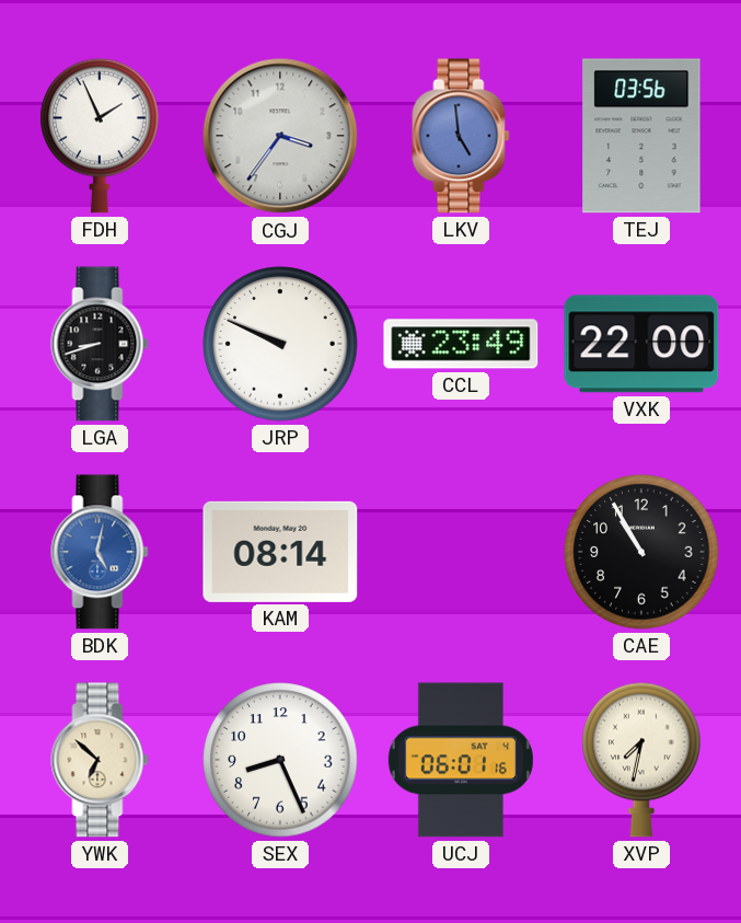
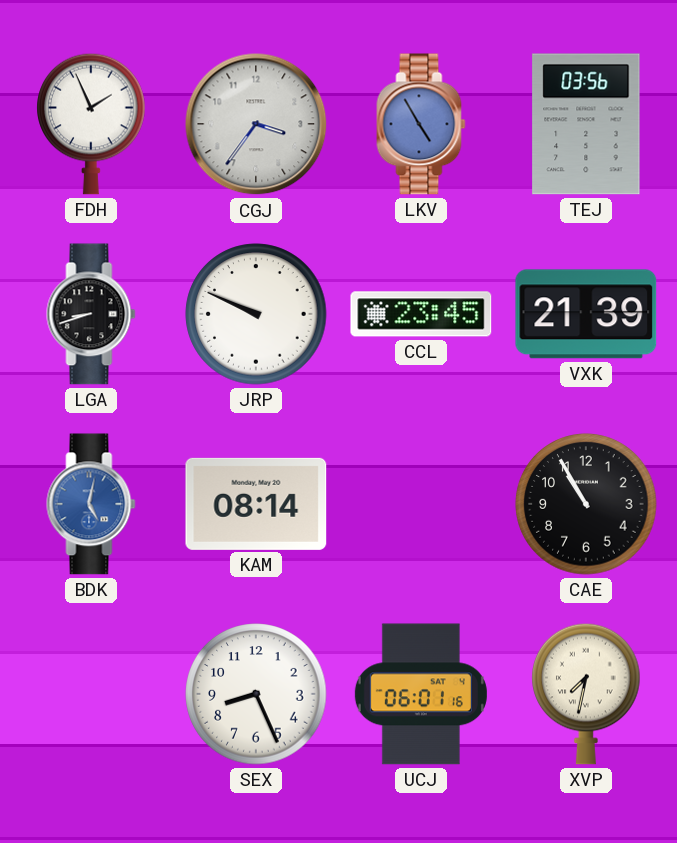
LKV: 4:59 -> 4:55 (421, 124)
CCL: 23:49 -> 23:45 (421, 314)
VXK: 22:00 -> 21:39 (586, 314)
YWK: 6:52 -> none (100, 760)
